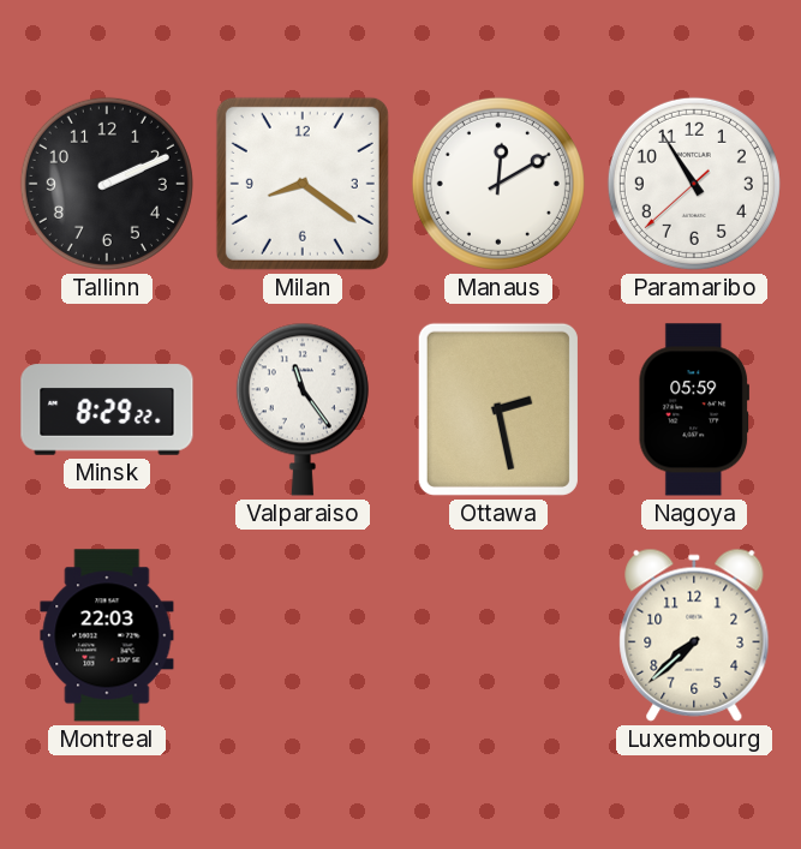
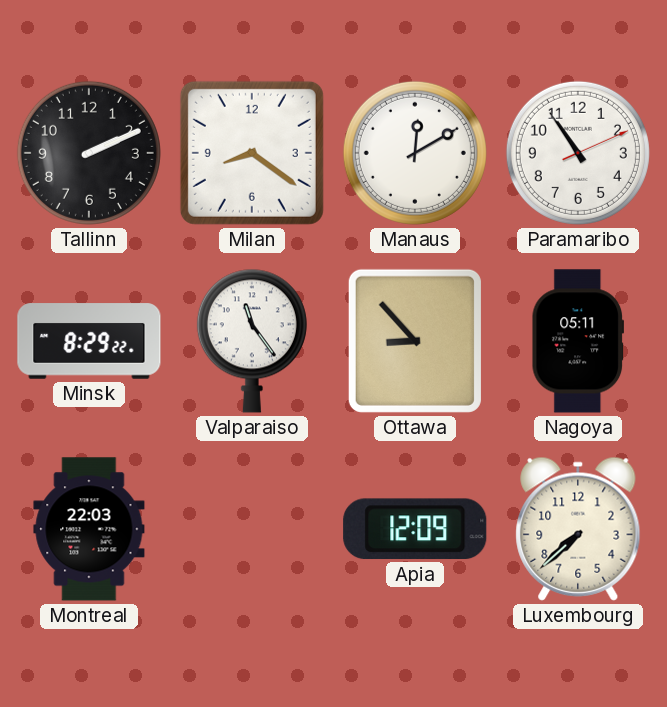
Paramaribo: 10:54:38 -> 10:54:11 (578, 153)
Ottawa: 2:28 -> 8:53 (415, 341)
Nagoya: 05:59 -> 05:11 (577, 341)
Apia: none -> 12:09 (415, 529)
